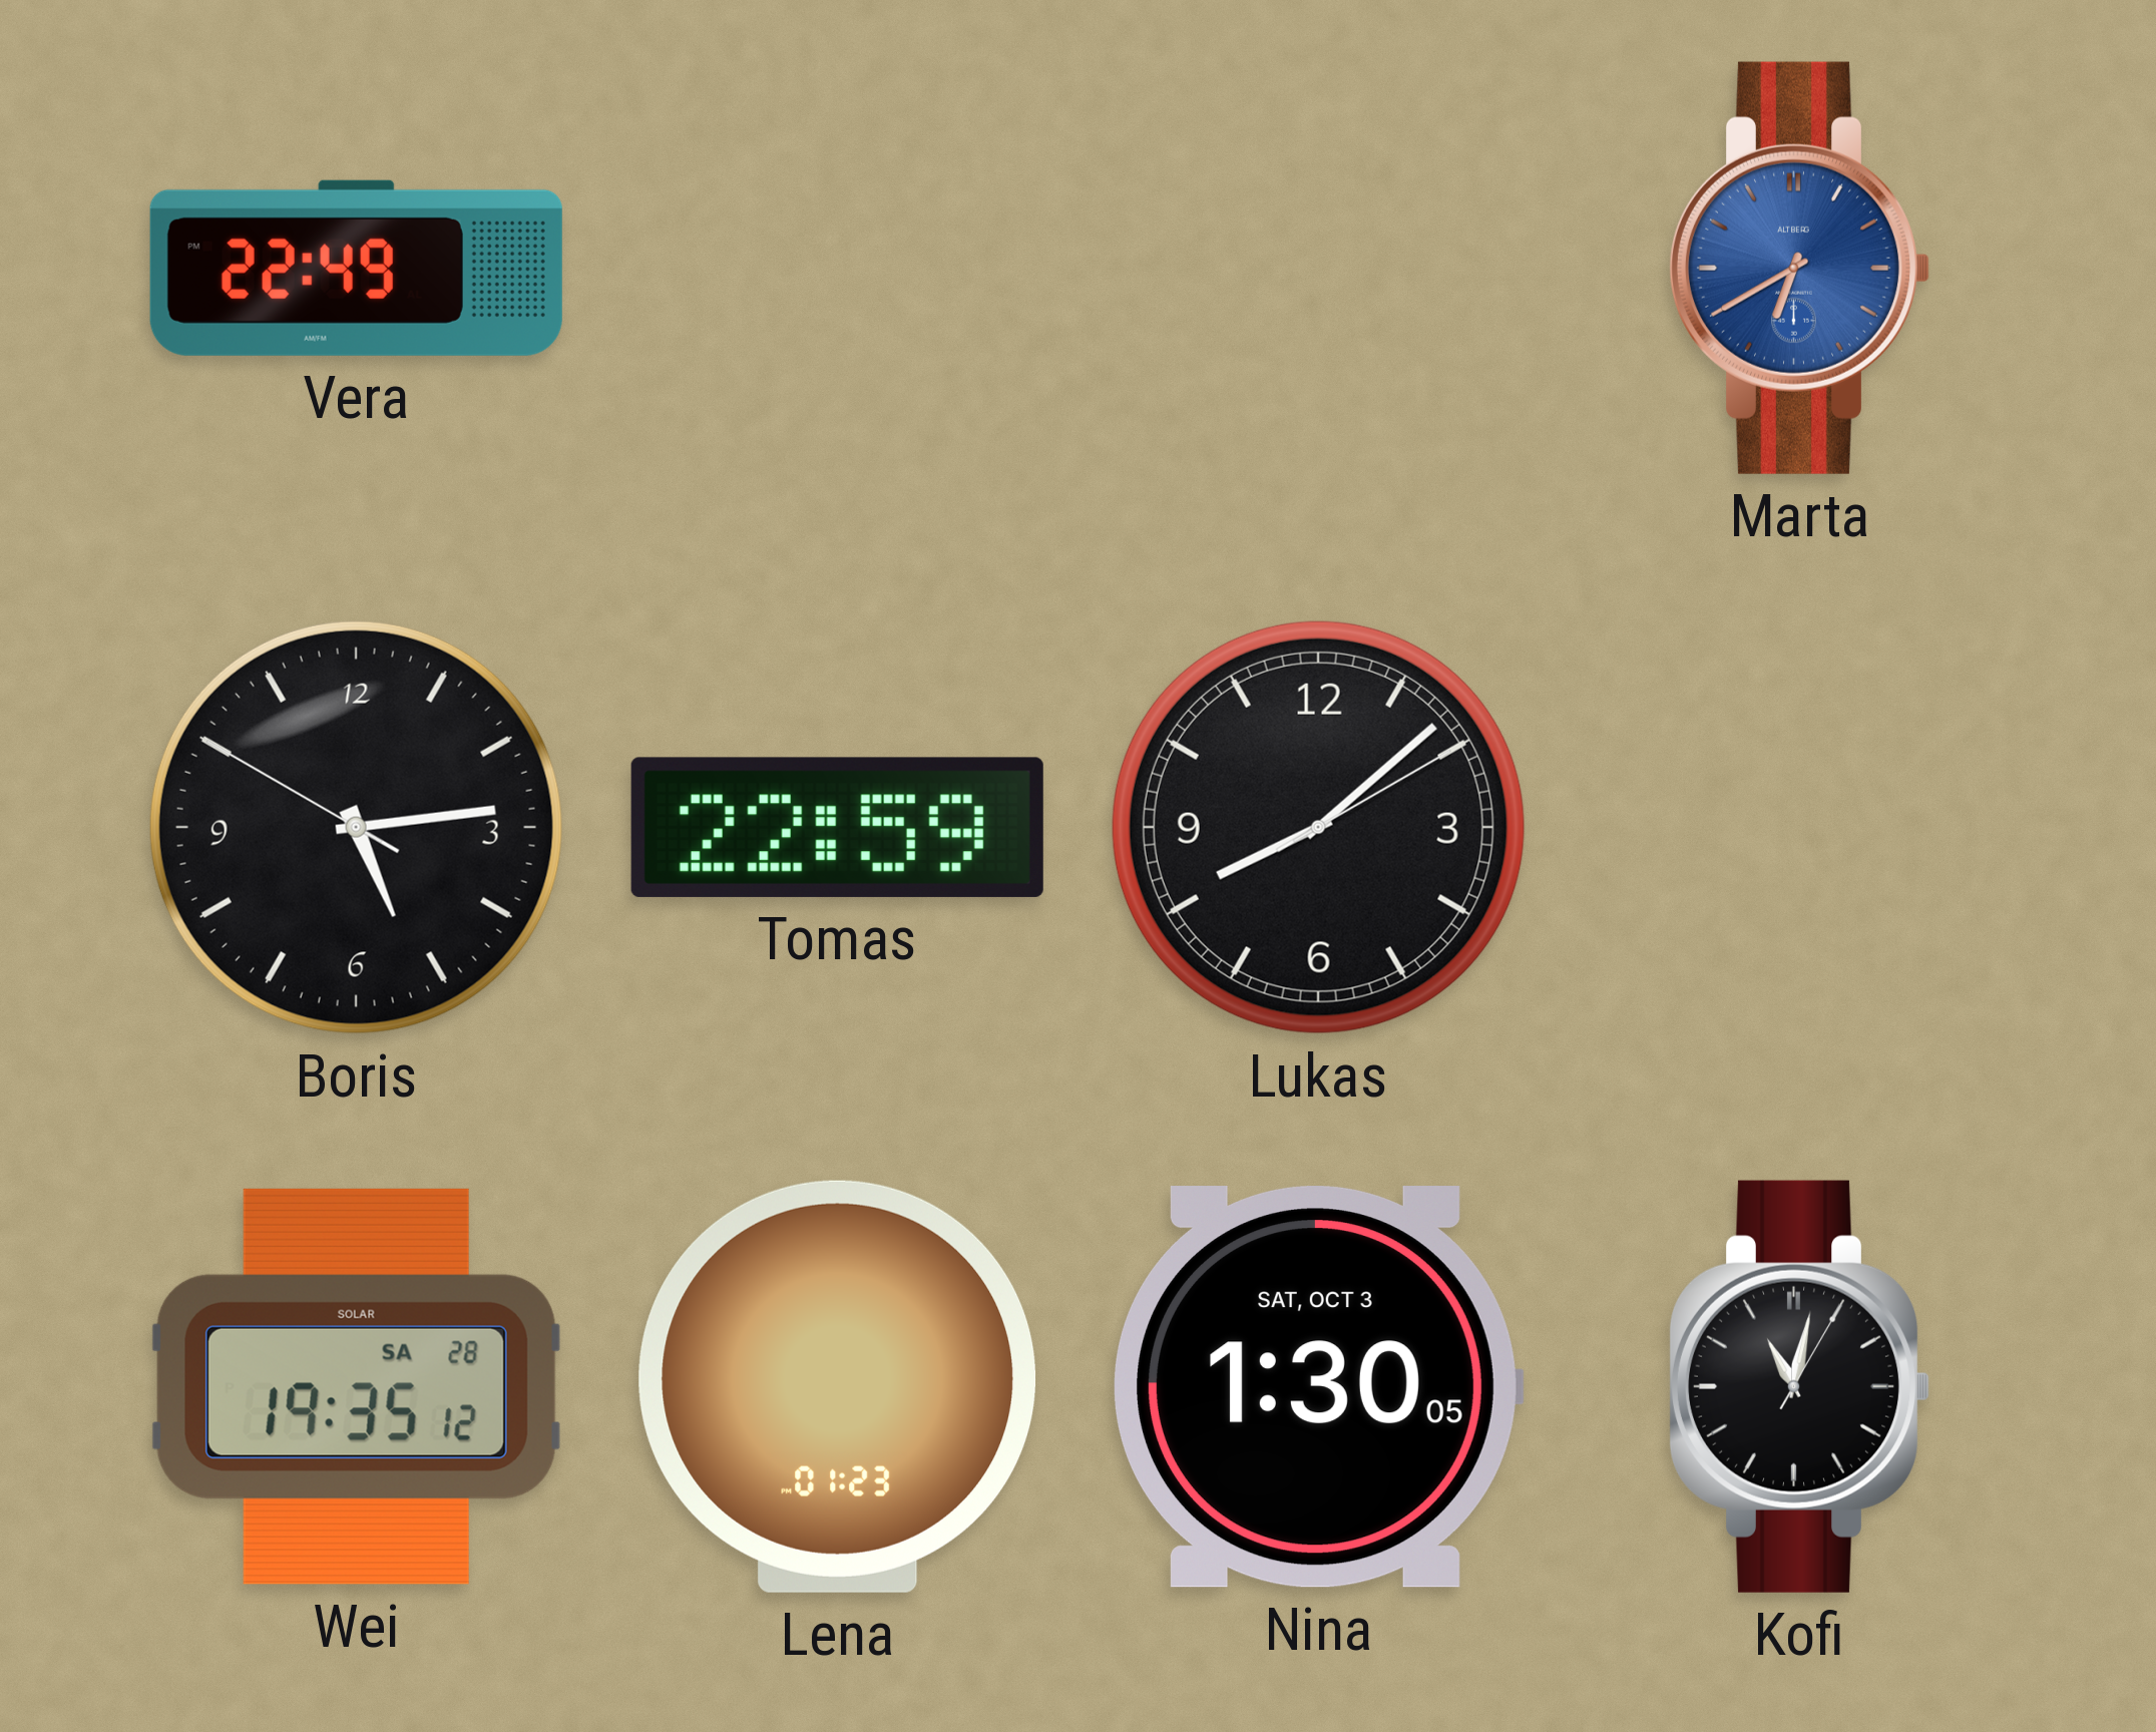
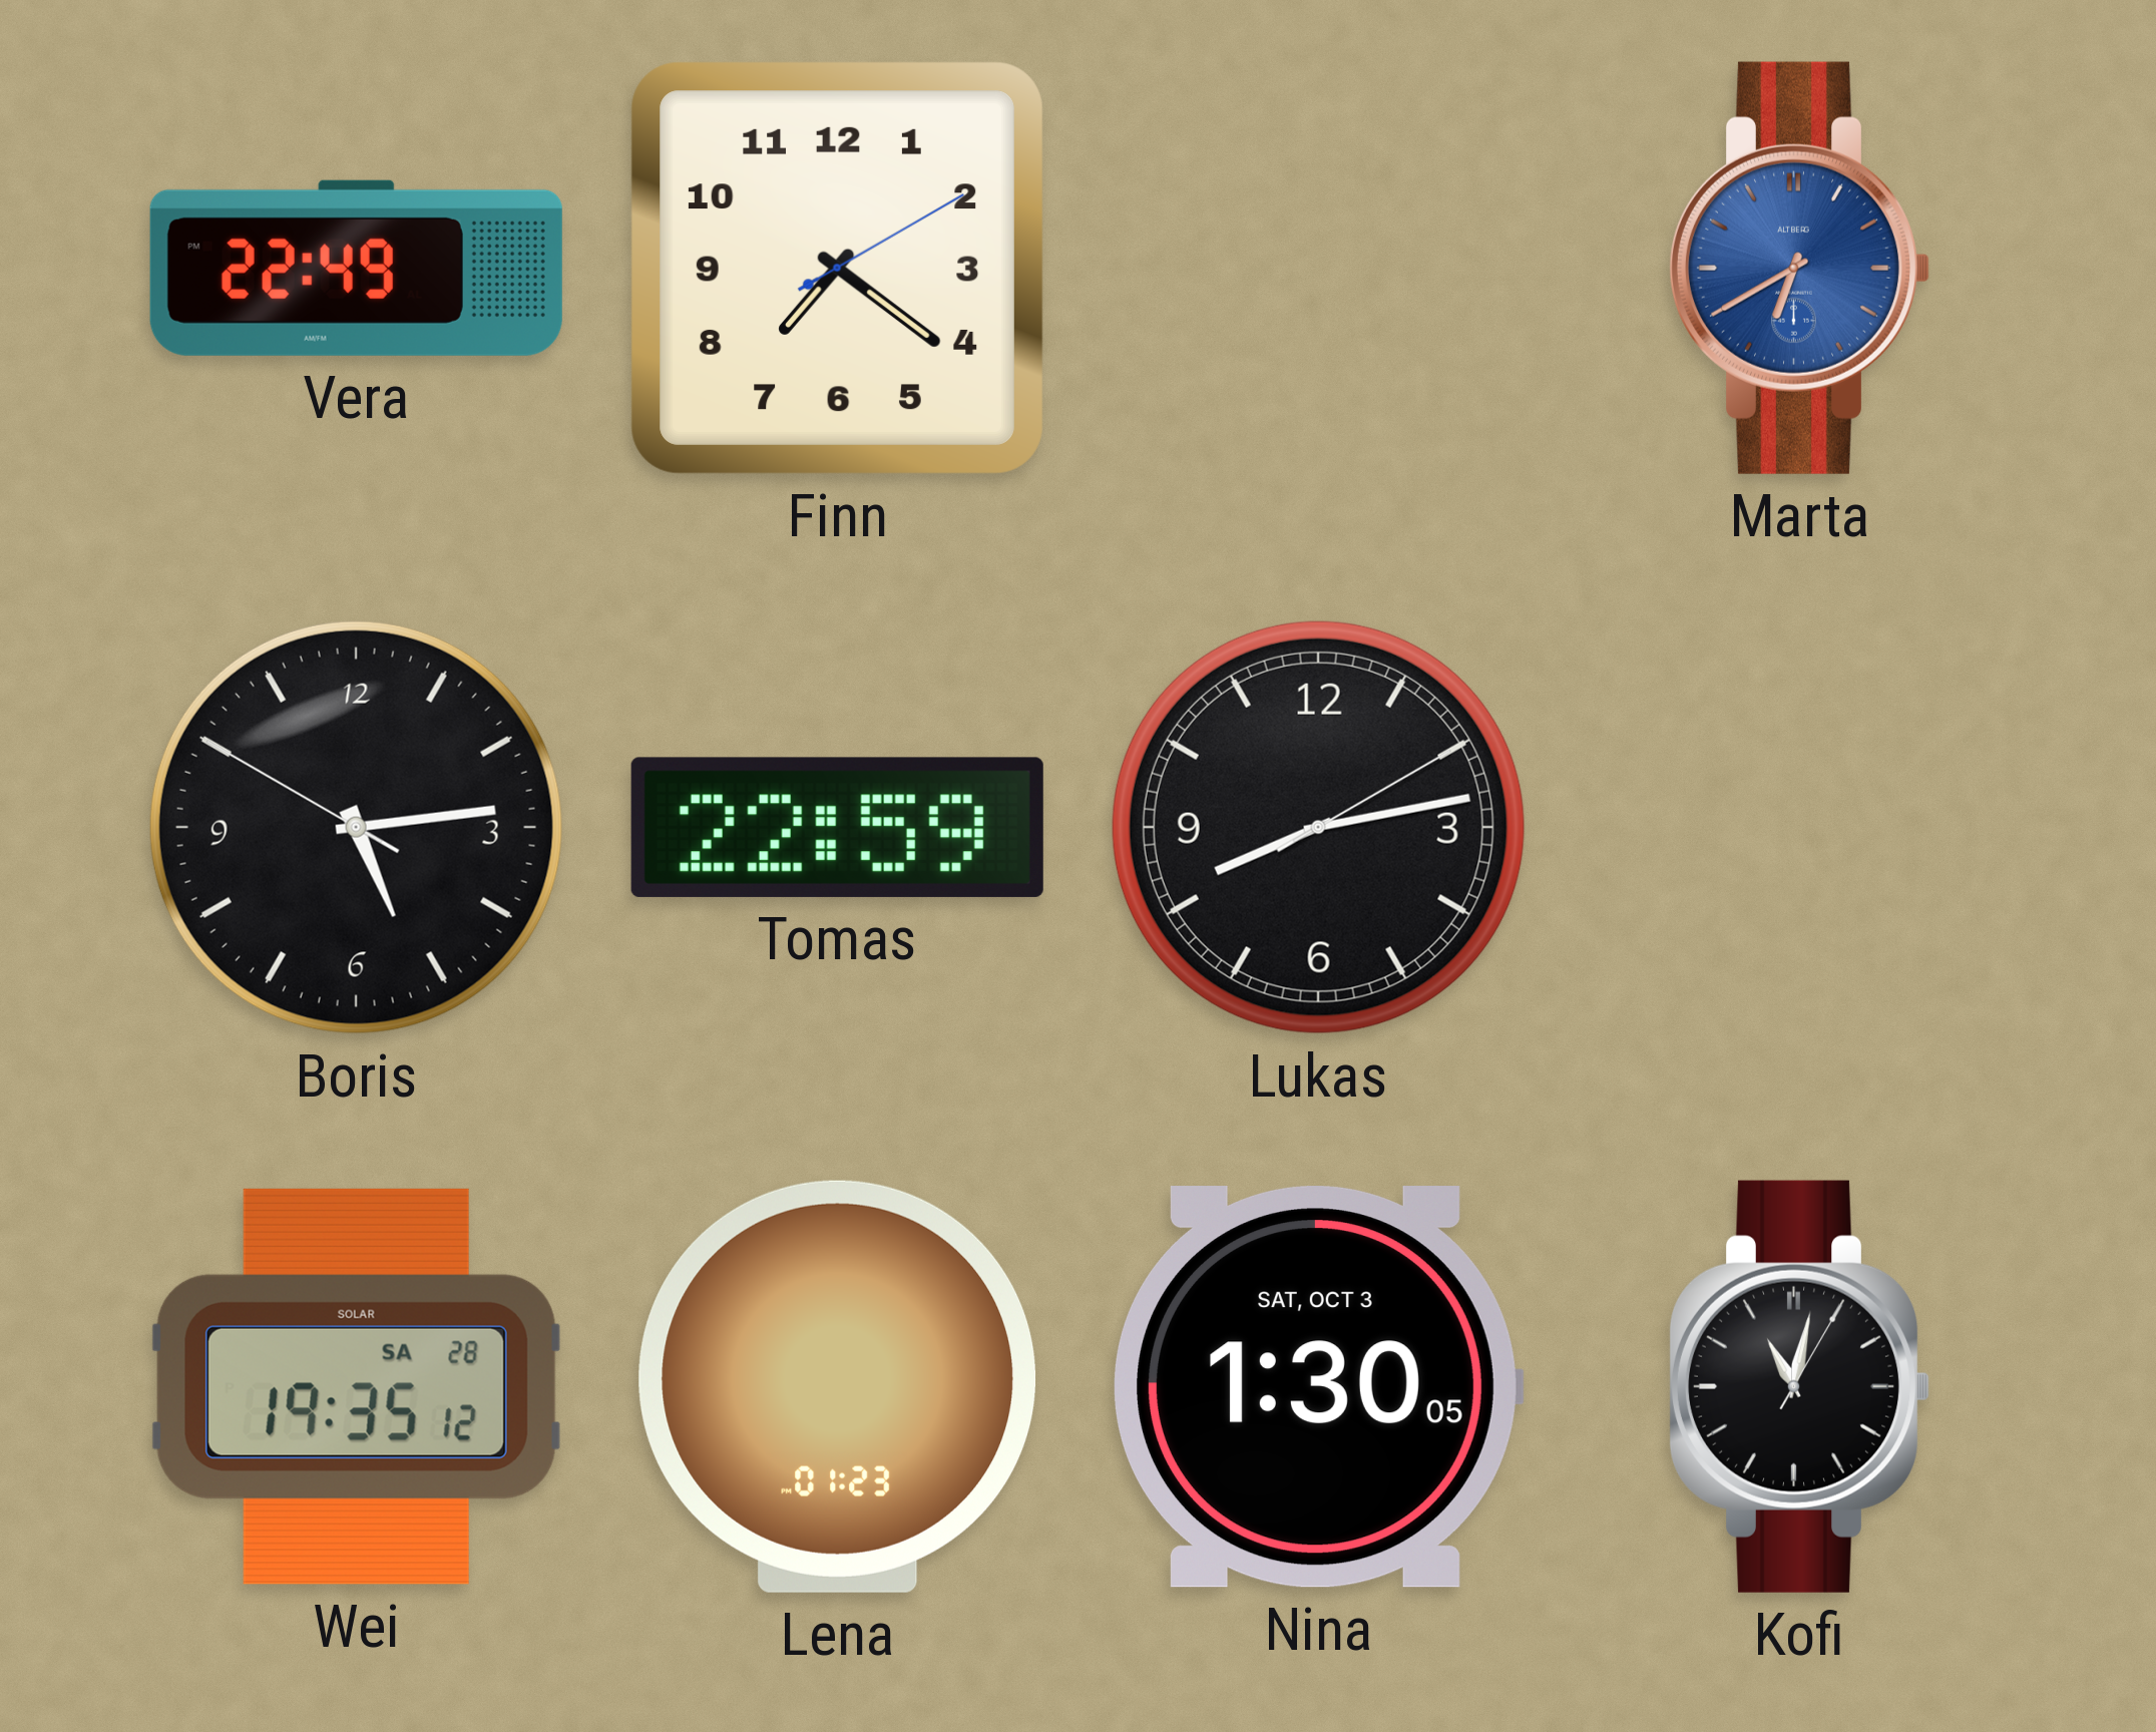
Finn: none -> 7:21 (837, 268)
Lukas: 8:08 -> 8:13 (1318, 827)
